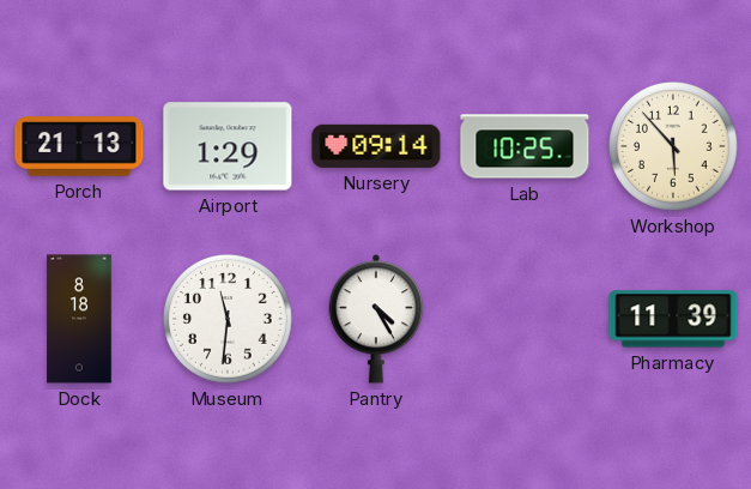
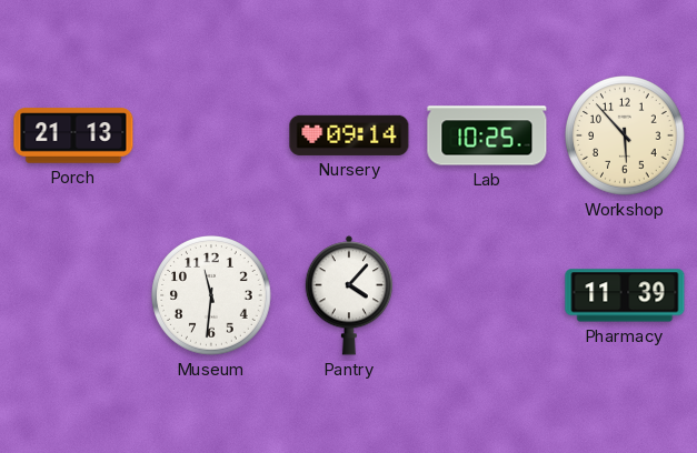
Airport: 1:29 -> none (228, 146)
Dock: 8:18 -> none (79, 319)
Pantry: 4:25 -> 4:07 (349, 295)
